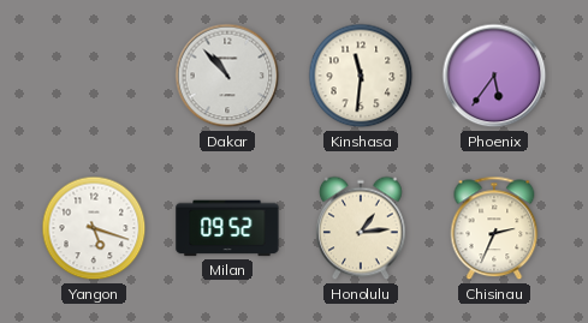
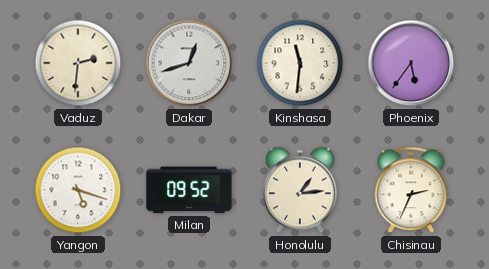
Vaduz: none -> 2:31 (78, 63)
Dakar: 10:53 -> 12:42 (189, 63)
